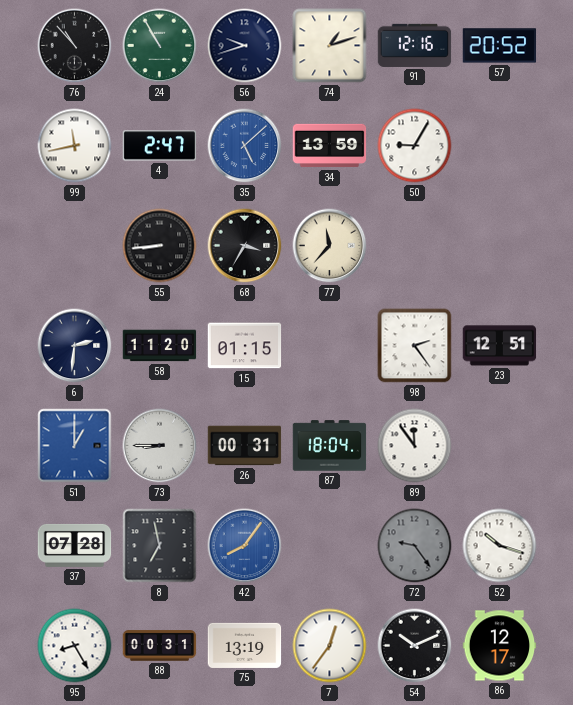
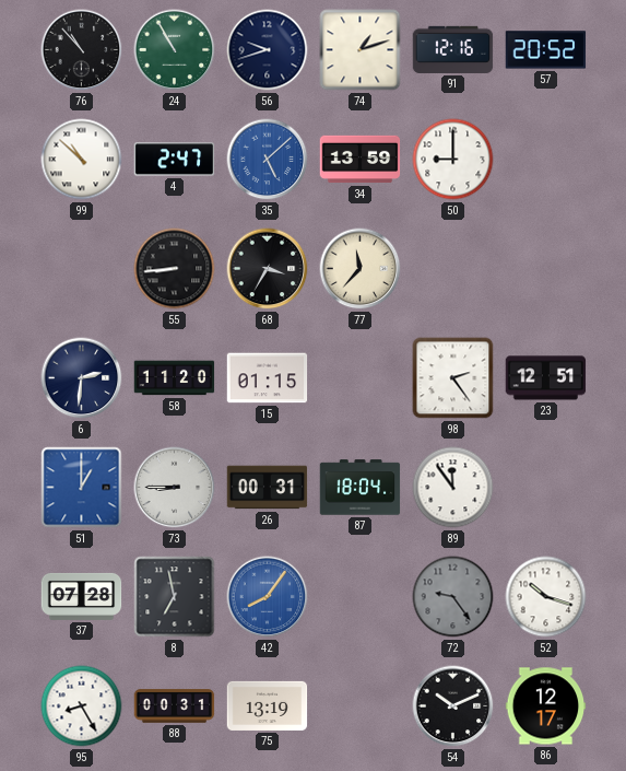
99: 11:43 -> 10:52 (82, 160)
50: 9:05 -> 9:00 (453, 160)
7: 12:36 -> none (330, 646)
